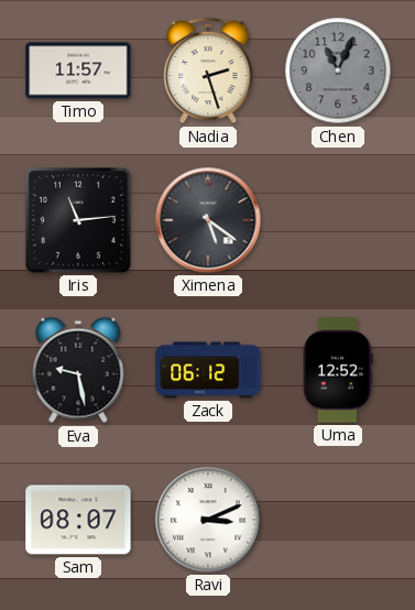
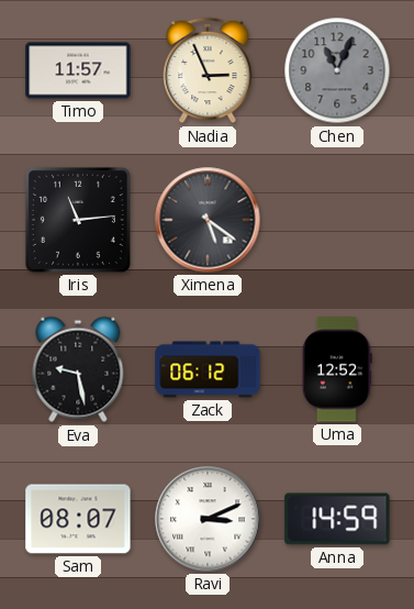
Nadia: 2:27 -> 2:56 (208, 70)
Anna: none -> 14:59 (337, 519)
